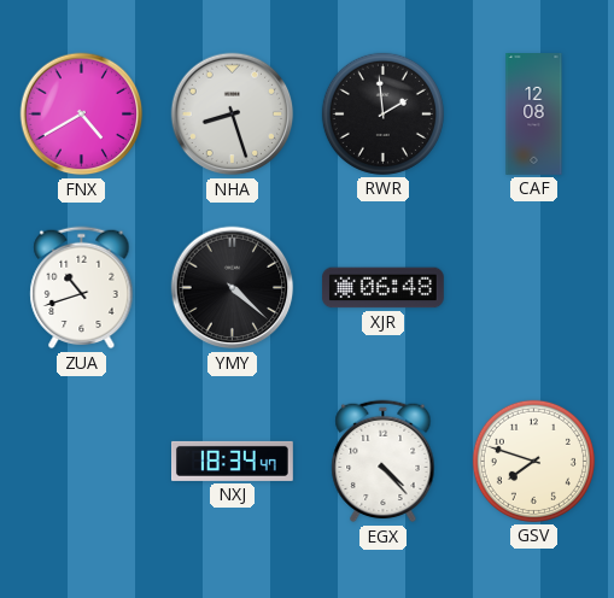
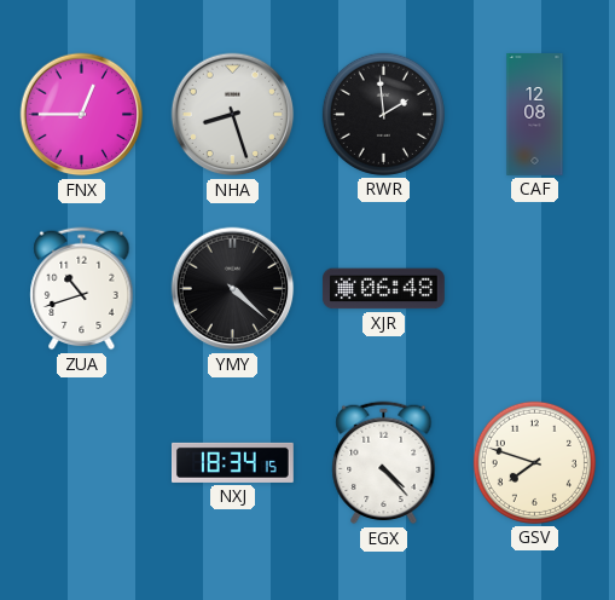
FNX: 4:40 -> 12:45 (82, 115)
NXJ: 18:34:47 -> 18:34:15 (233, 462)
